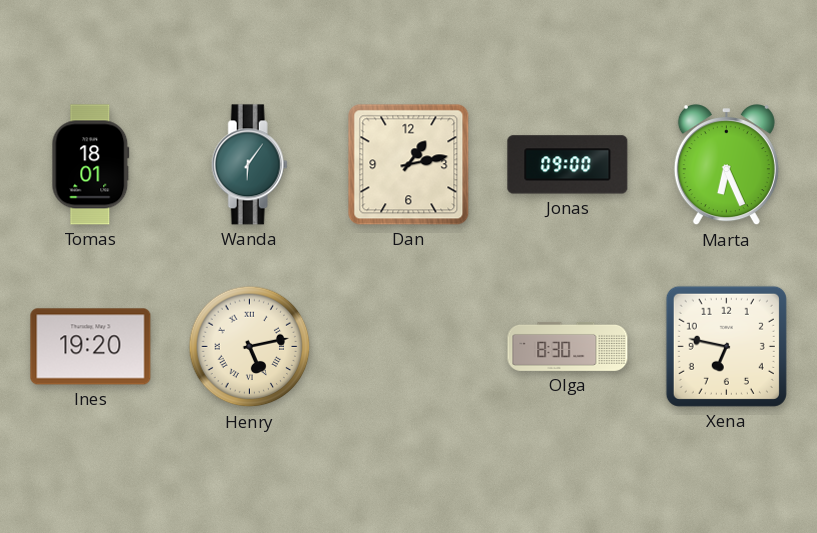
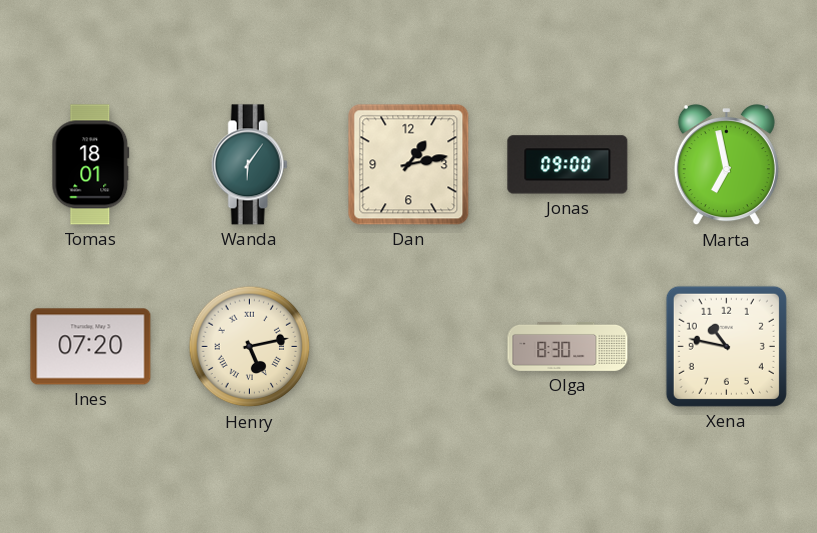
Marta: 6:26 -> 6:58 (726, 165)
Ines: 19:20 -> 07:20 (91, 347)
Xena: 6:47 -> 10:47 (726, 346)
